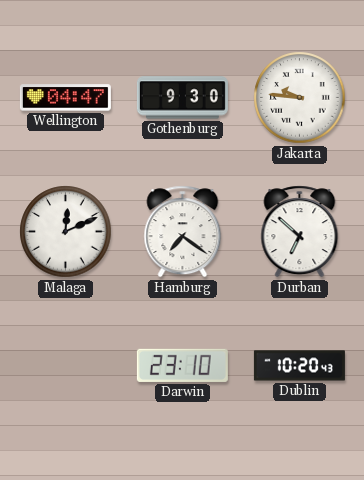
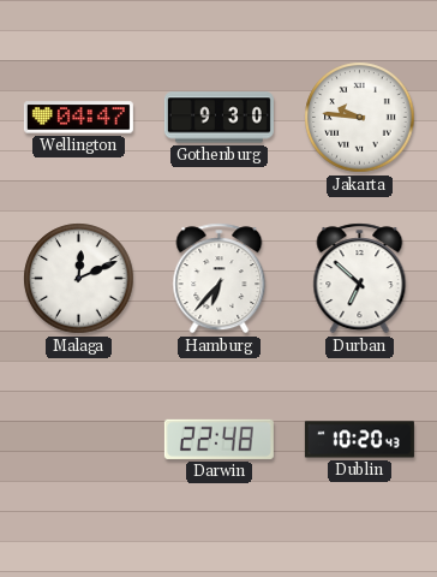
Hamburg: 7:21 -> 6:37 (220, 279)
Darwin: 23:10 -> 22:48 (218, 439)
